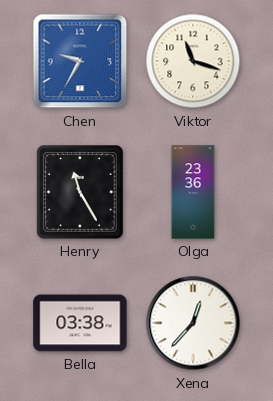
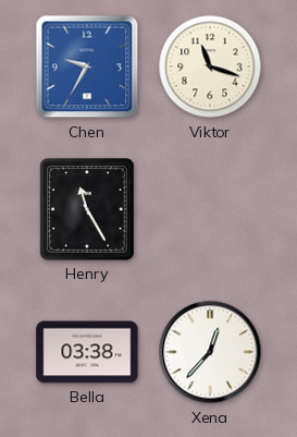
Olga: 23:36 -> none (193, 192)
